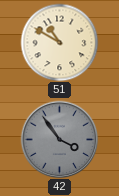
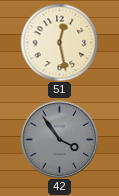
51: 10:50 -> 12:28 (59, 42)
